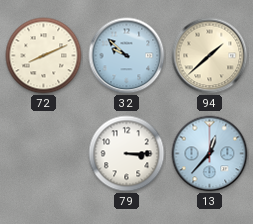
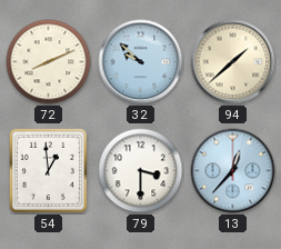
54: none -> 12:59 (48, 170)
79: 3:15 -> 3:30 (141, 171)
